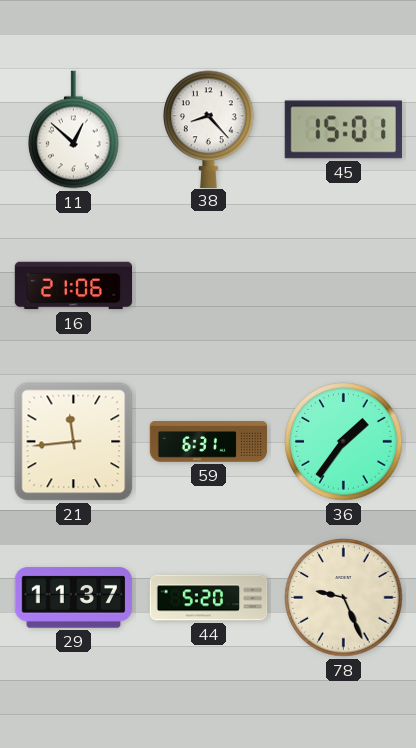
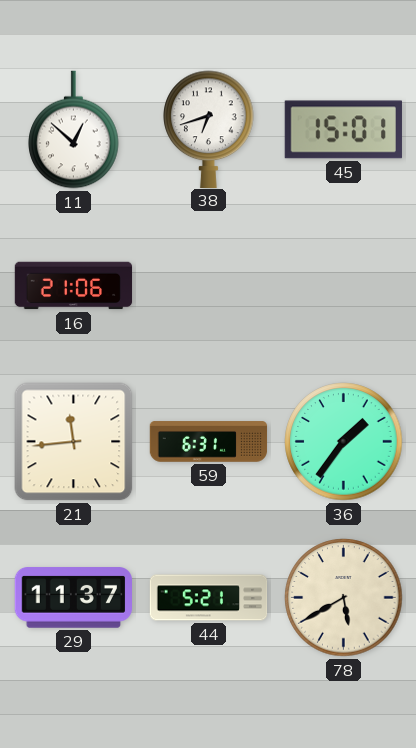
38: 8:23 -> 6:42 (209, 129)
44: 5:20 -> 5:21 (209, 598)
78: 9:26 -> 5:40 (344, 598)
